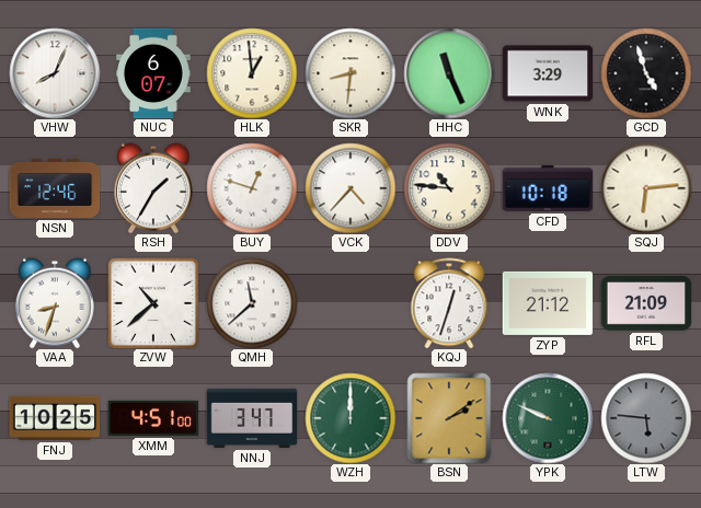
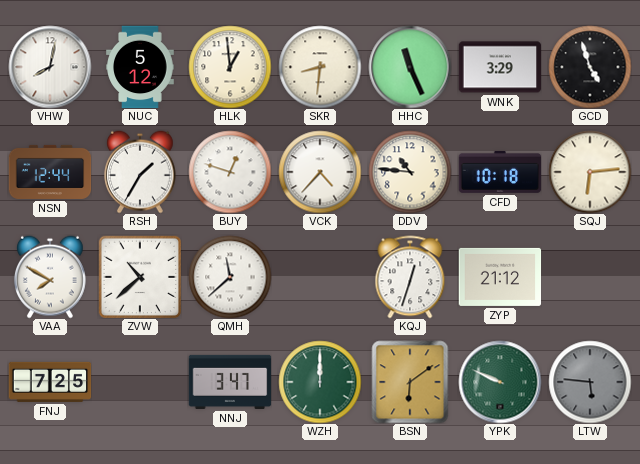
VHW: 8:04 -> 8:02 (50, 67)
NUC: 6:07 -> 5:12 (140, 67)
NSN: 12:46 -> 12:44 (50, 172)
VAA: 8:33 -> 7:50 (50, 277)
RFL: 21:09 -> none (646, 303)
FNJ: 10:25 -> 7:25 (50, 382)
XMM: 4:51 -> none (153, 418)
BSN: 2:09 -> 6:09 (410, 382)
